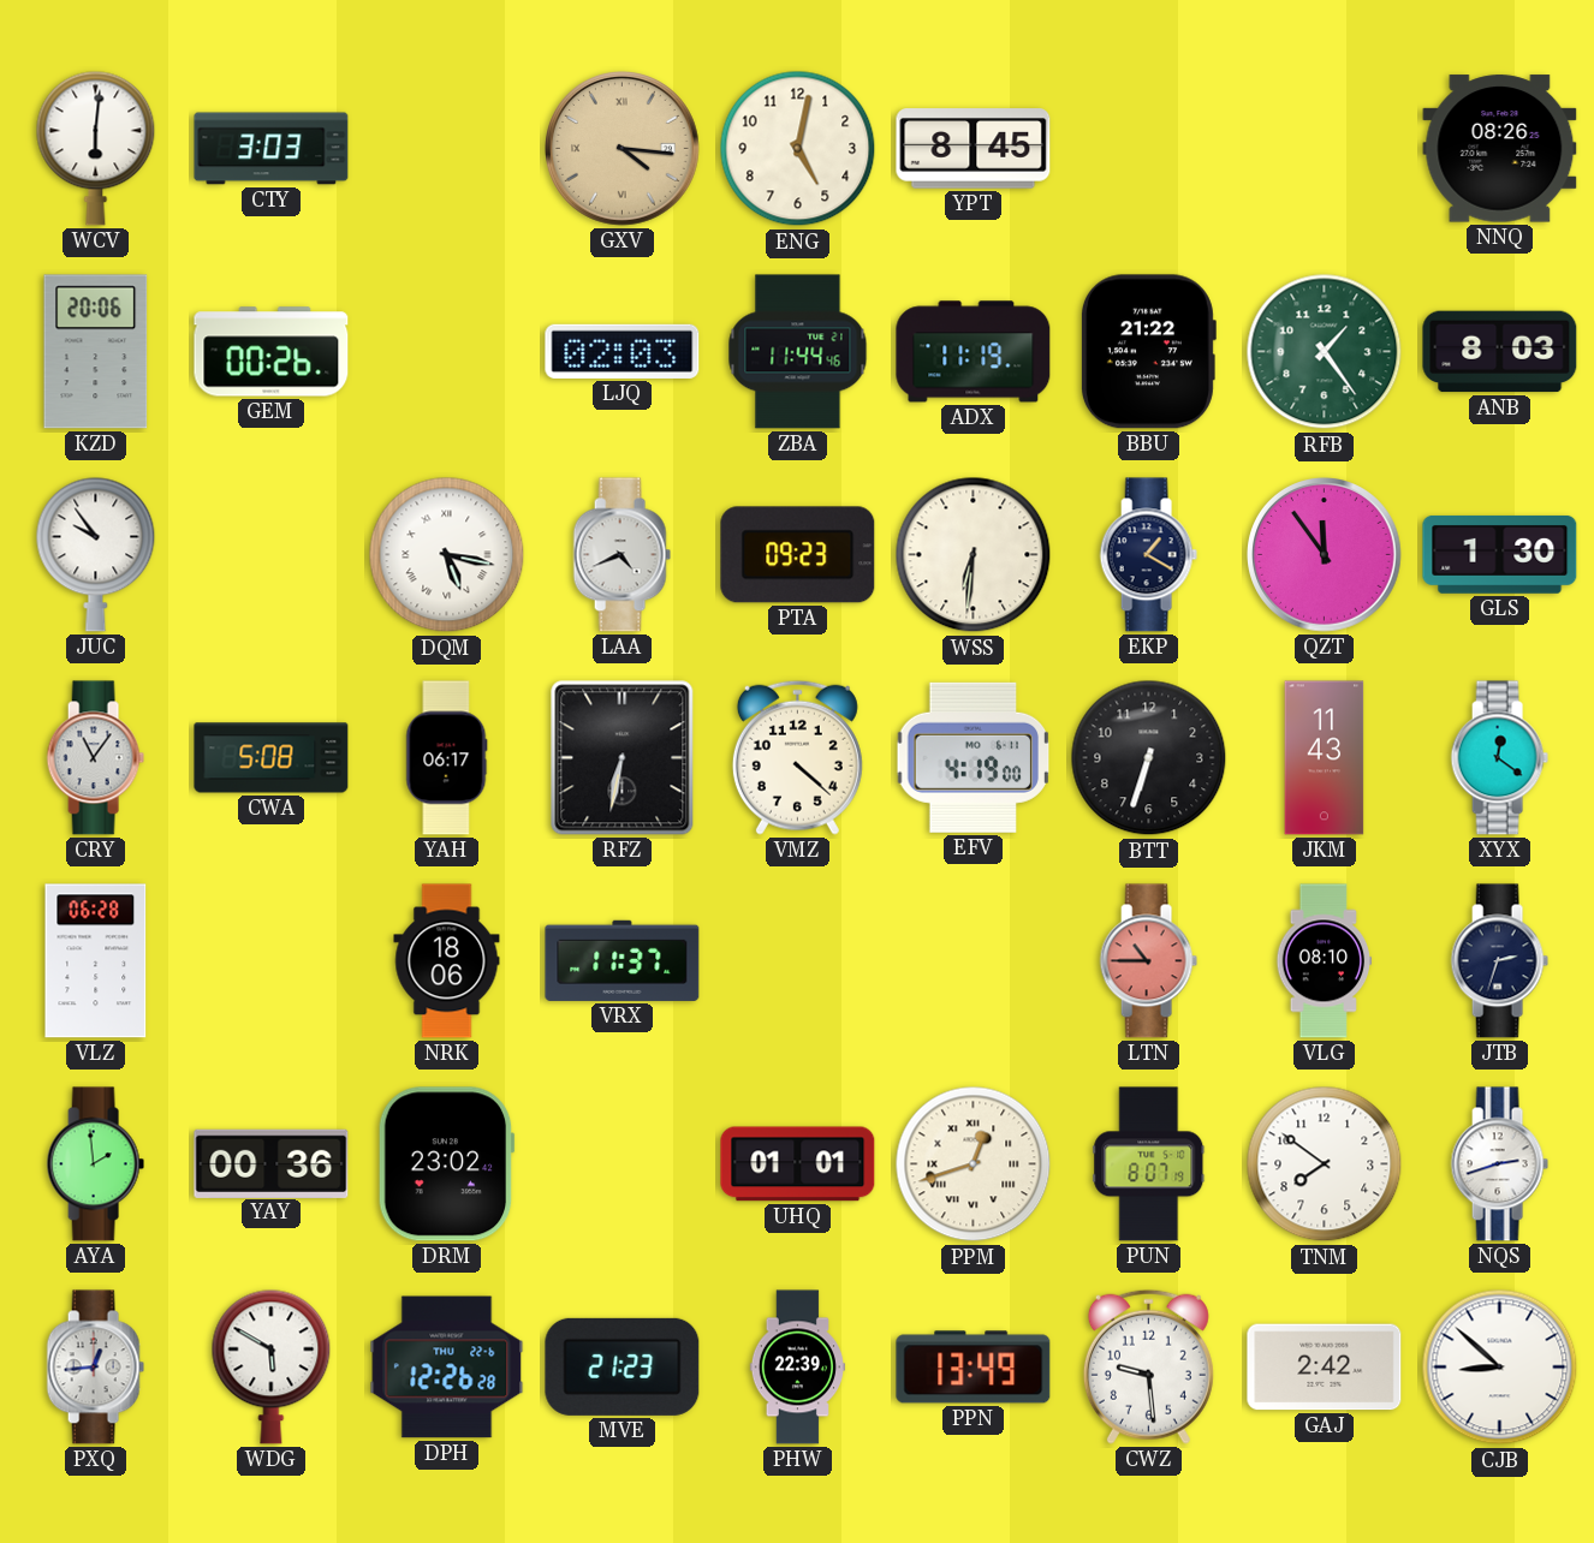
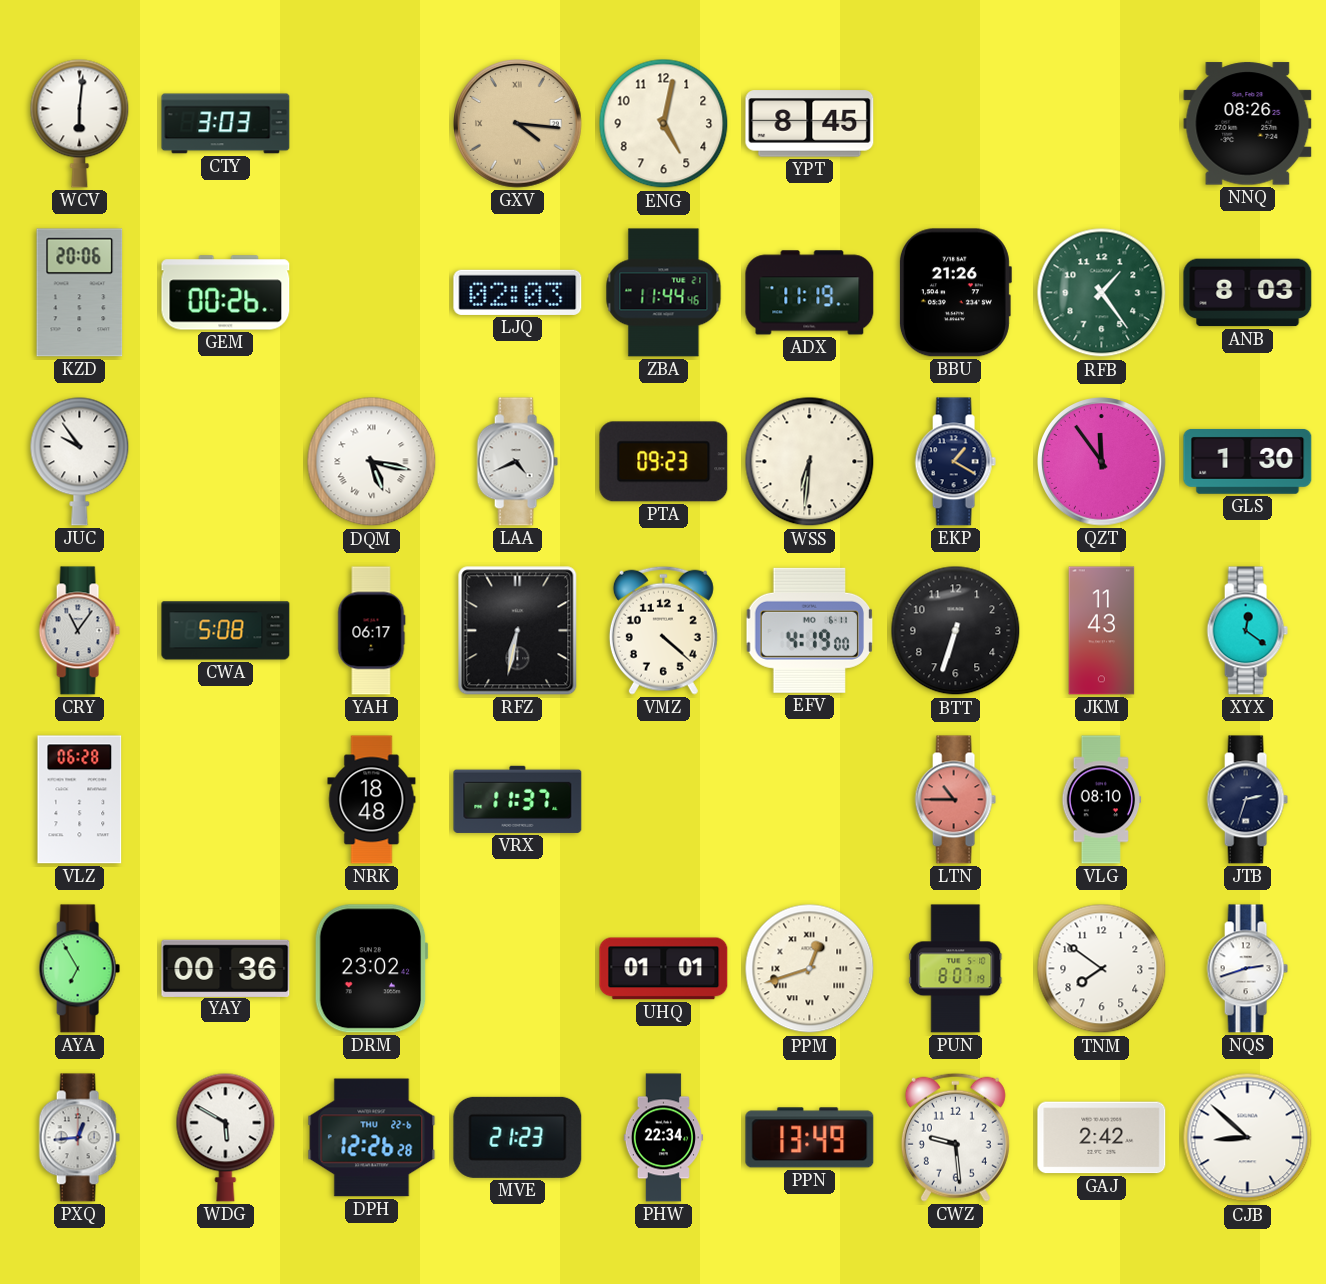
BBU: 21:22 -> 21:26 (955, 293)
NRK: 18:06 -> 18:48 (372, 800)
AYA: 1:59 -> 6:55 (79, 969)
PHW: 22:39 -> 22:34 (663, 1138)
